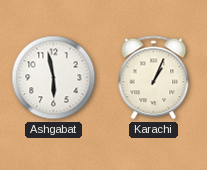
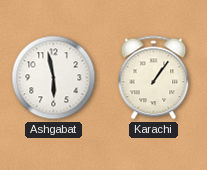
Karachi: 1:04 -> 1:06 (154, 78)
